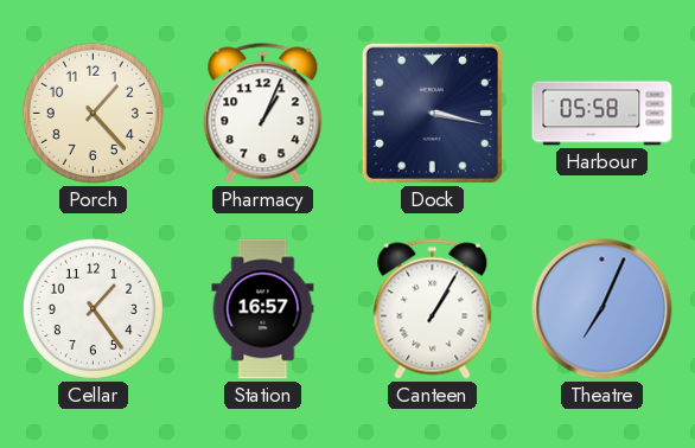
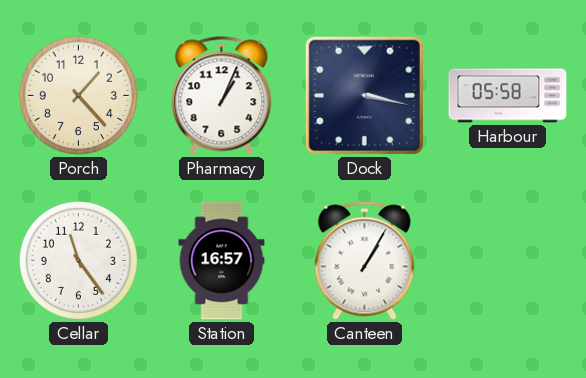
Cellar: 1:24 -> 11:24 (78, 260)
Theatre: 7:04 -> none (602, 309)
